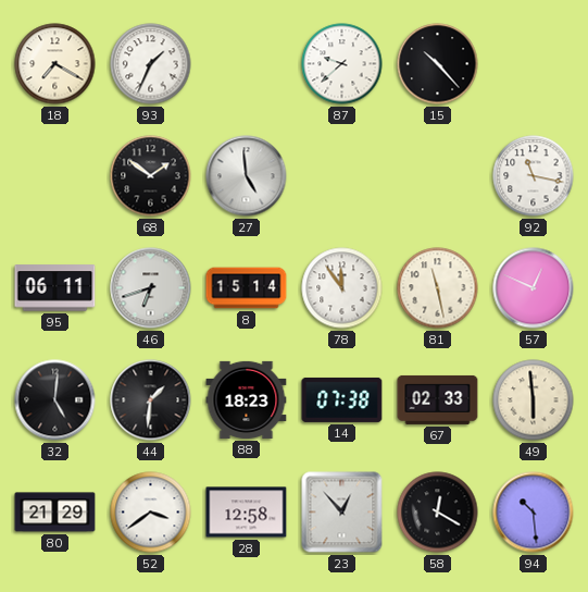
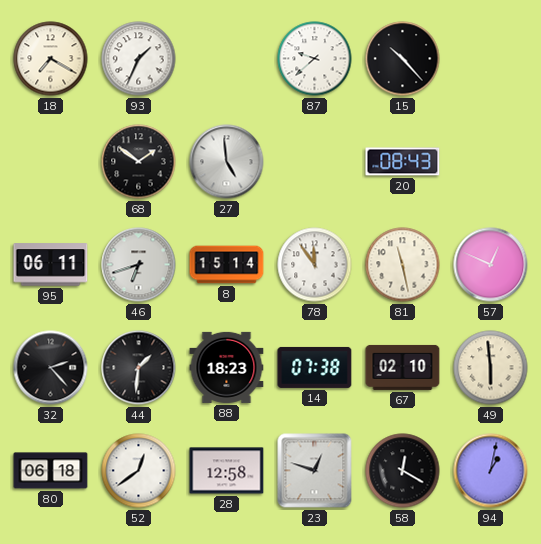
20: none -> 08:43 (403, 162)
92: 11:17 -> none (534, 176)
32: 5:01 -> 2:23 (51, 368)
67: 02:33 -> 02:10 (403, 367)
80: 21:29 -> 06:18 (51, 471)
52: 3:39 -> 12:39 (139, 471)
23: 12:53 -> 12:48 (315, 471)
94: 10:29 -> 1:02 (491, 471)
